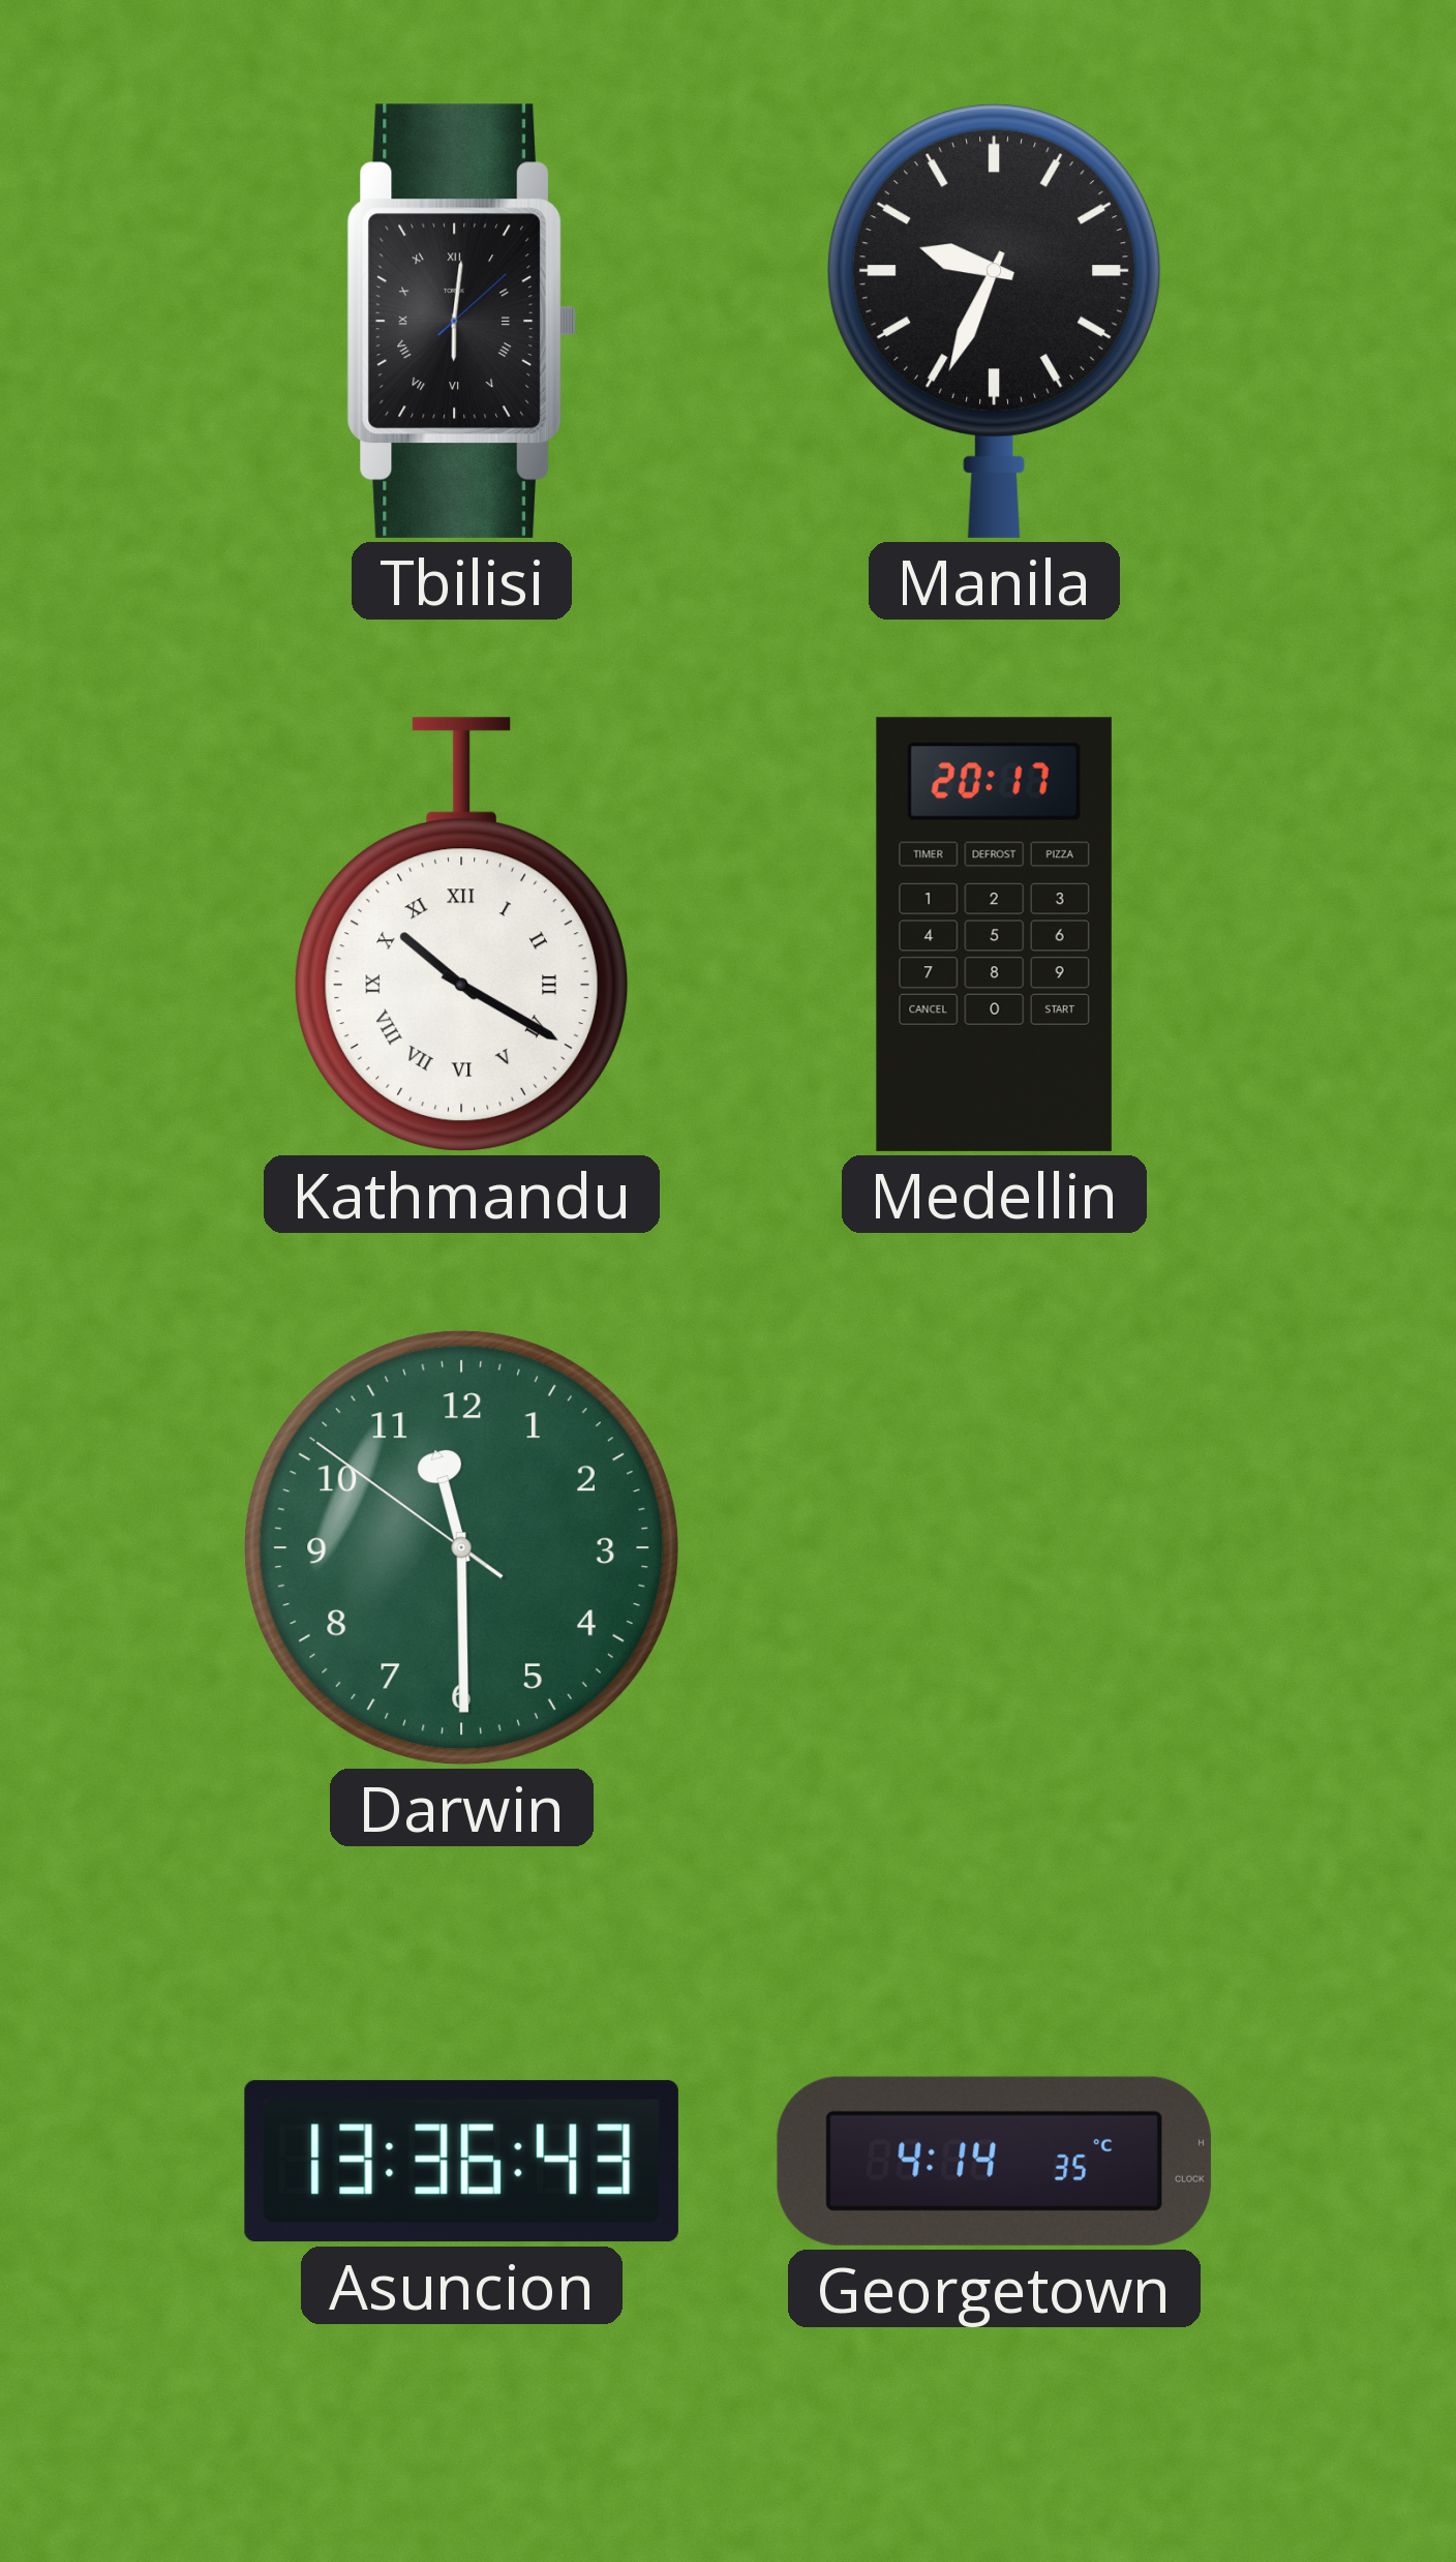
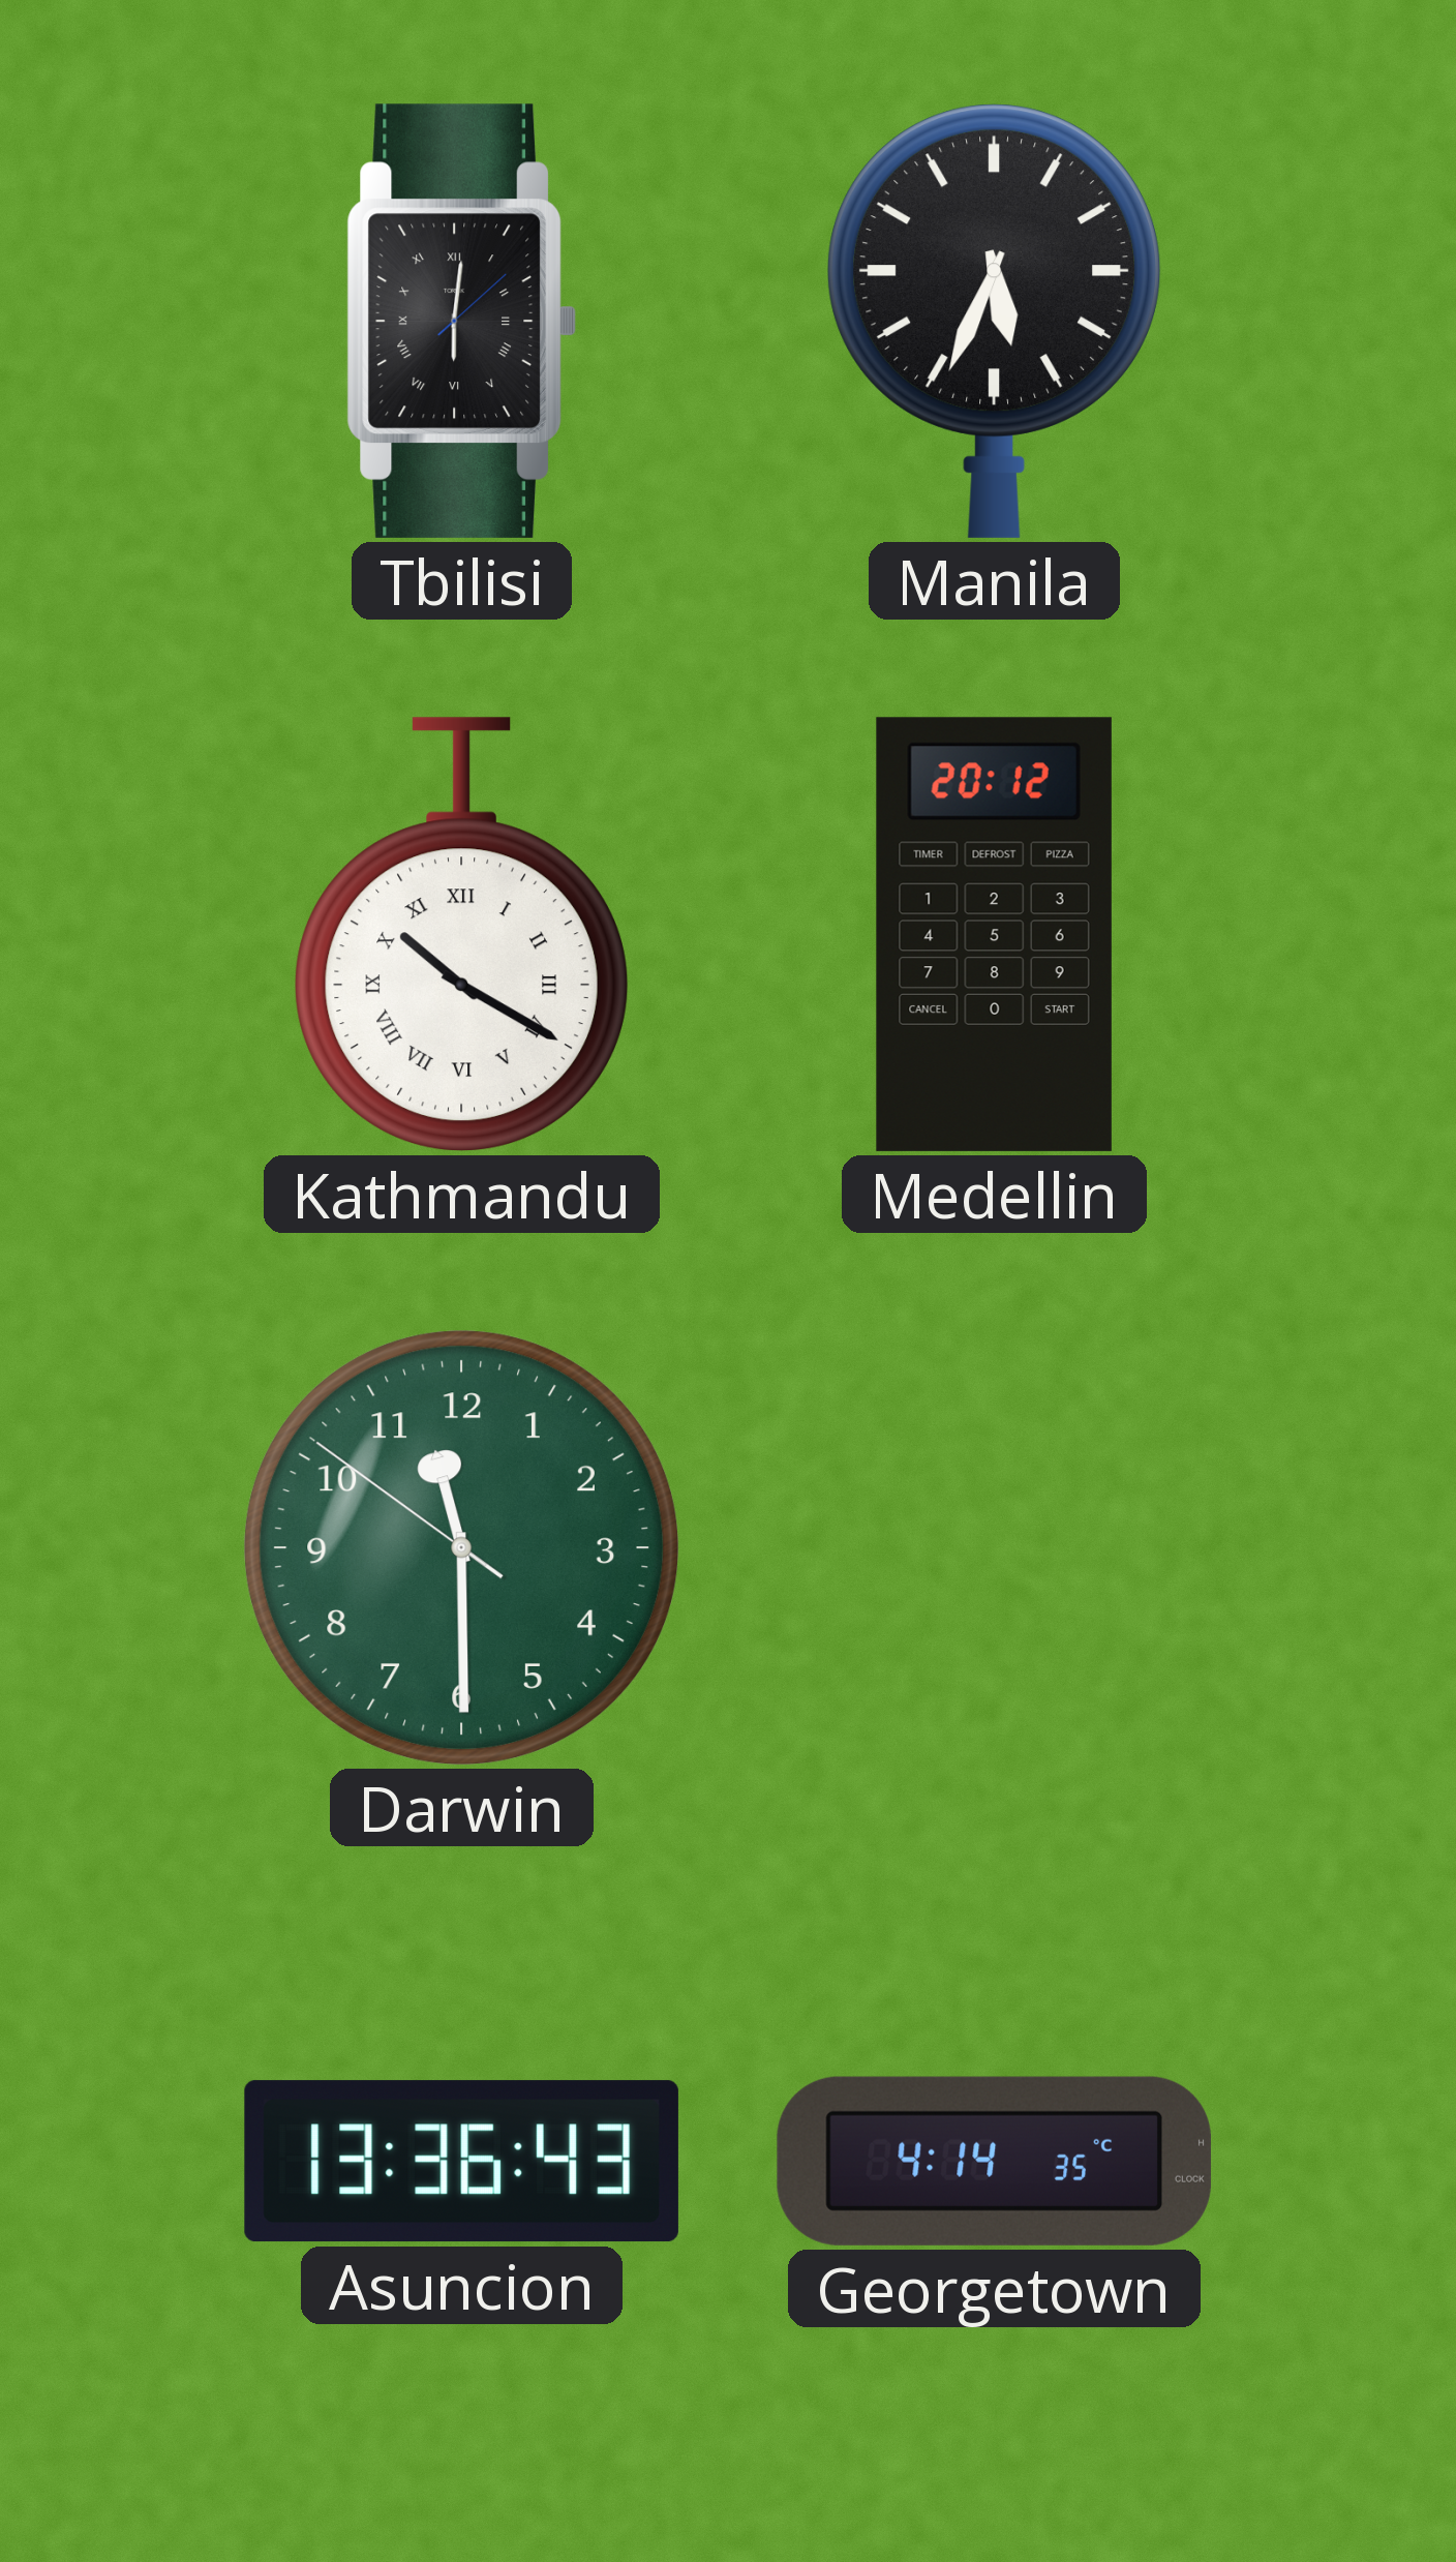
Manila: 9:34 -> 5:34 (994, 321)
Medellin: 20:17 -> 20:12 (994, 934)
